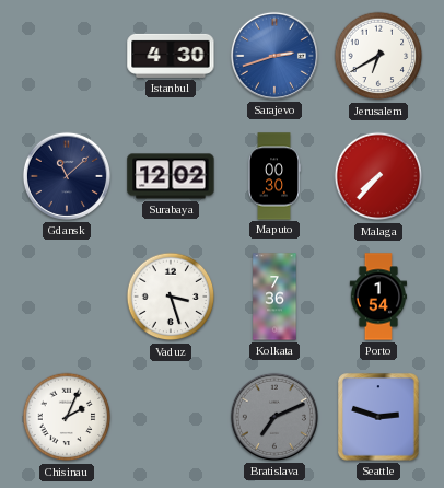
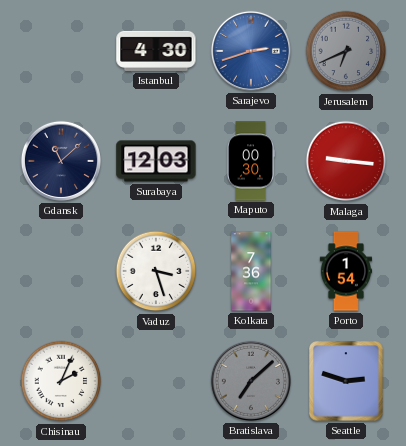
Jerusalem: 6:40 -> 6:41 (346, 51)
Jerusalem dial: white -> grey (346, 51)
Surabaya: 12:02 -> 12:03 (156, 161)
Malaga: 7:37 -> 9:16 (346, 161)
Bratislava: 7:11 -> 7:08 (251, 381)
